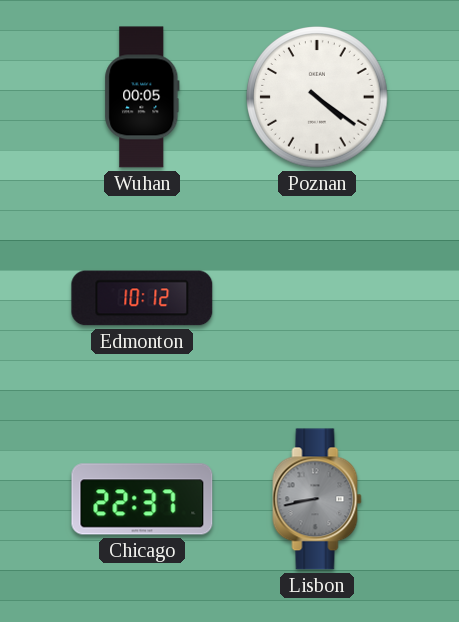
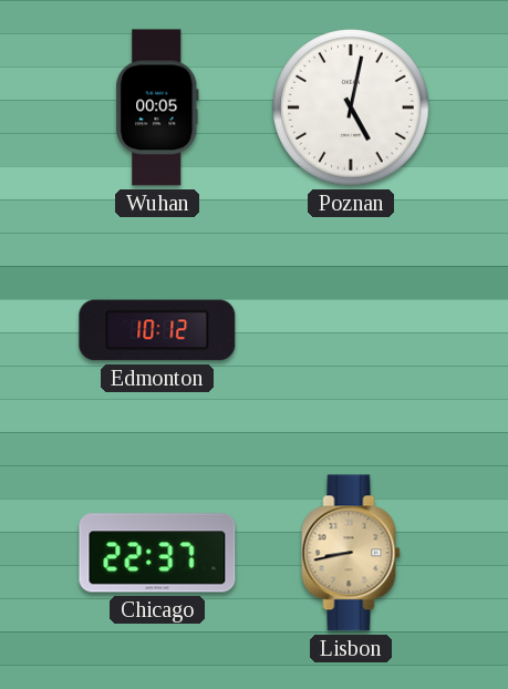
Poznan: 4:21 -> 5:02 (351, 107)
Lisbon dial: grey -> champagne (351, 553)
